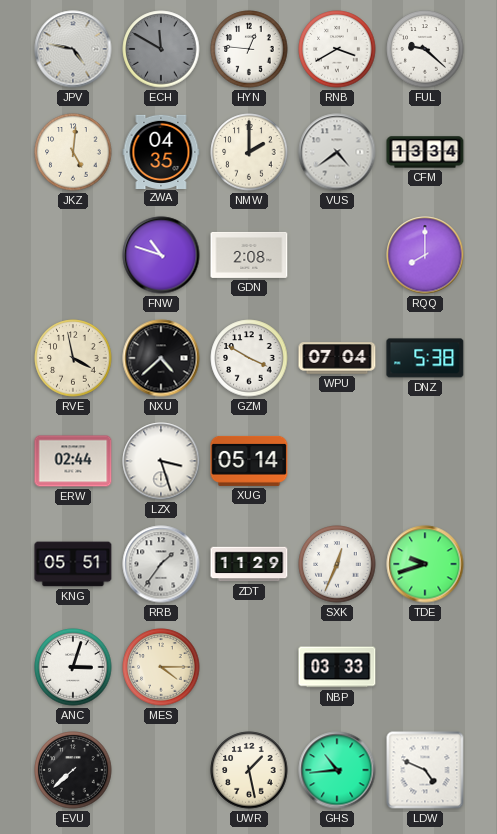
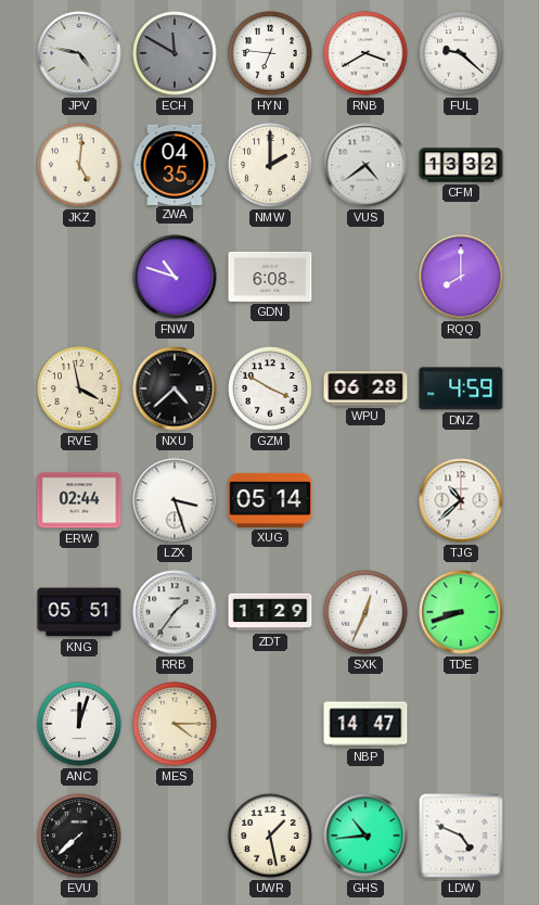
HYN: 12:46 -> 6:46 (270, 53)
CFM: 13:34 -> 13:32 (461, 165)
GDN: 2:08 -> 6:08 (270, 277)
WPU: 07:04 -> 06:28 (365, 388)
DNZ: 5:38 -> 4:59 (461, 388)
TJG: none -> 10:38 (461, 500)
TDE: 9:42 -> 8:42 (461, 612)
ANC: 3:03 -> 12:03 (79, 724)
NBP: 03:33 -> 14:47 (365, 724)
